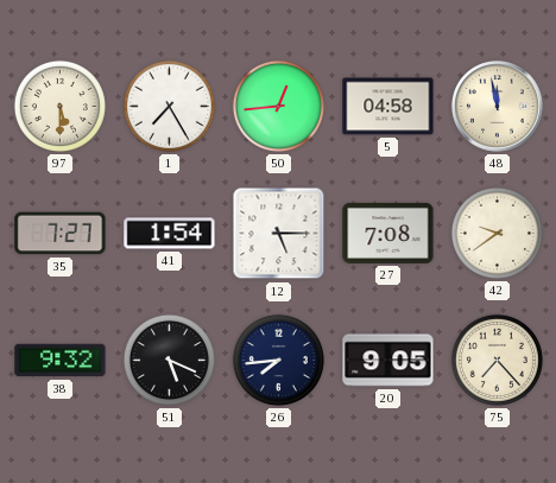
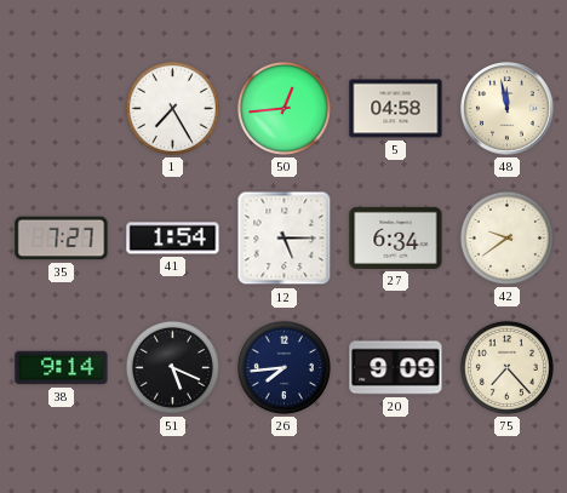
97: 5:30 -> none (59, 106)
27: 7:08 -> 6:34 (396, 237)
38: 9:32 -> 9:14 (62, 368)
20: 9:05 -> 9:09 (396, 368)
